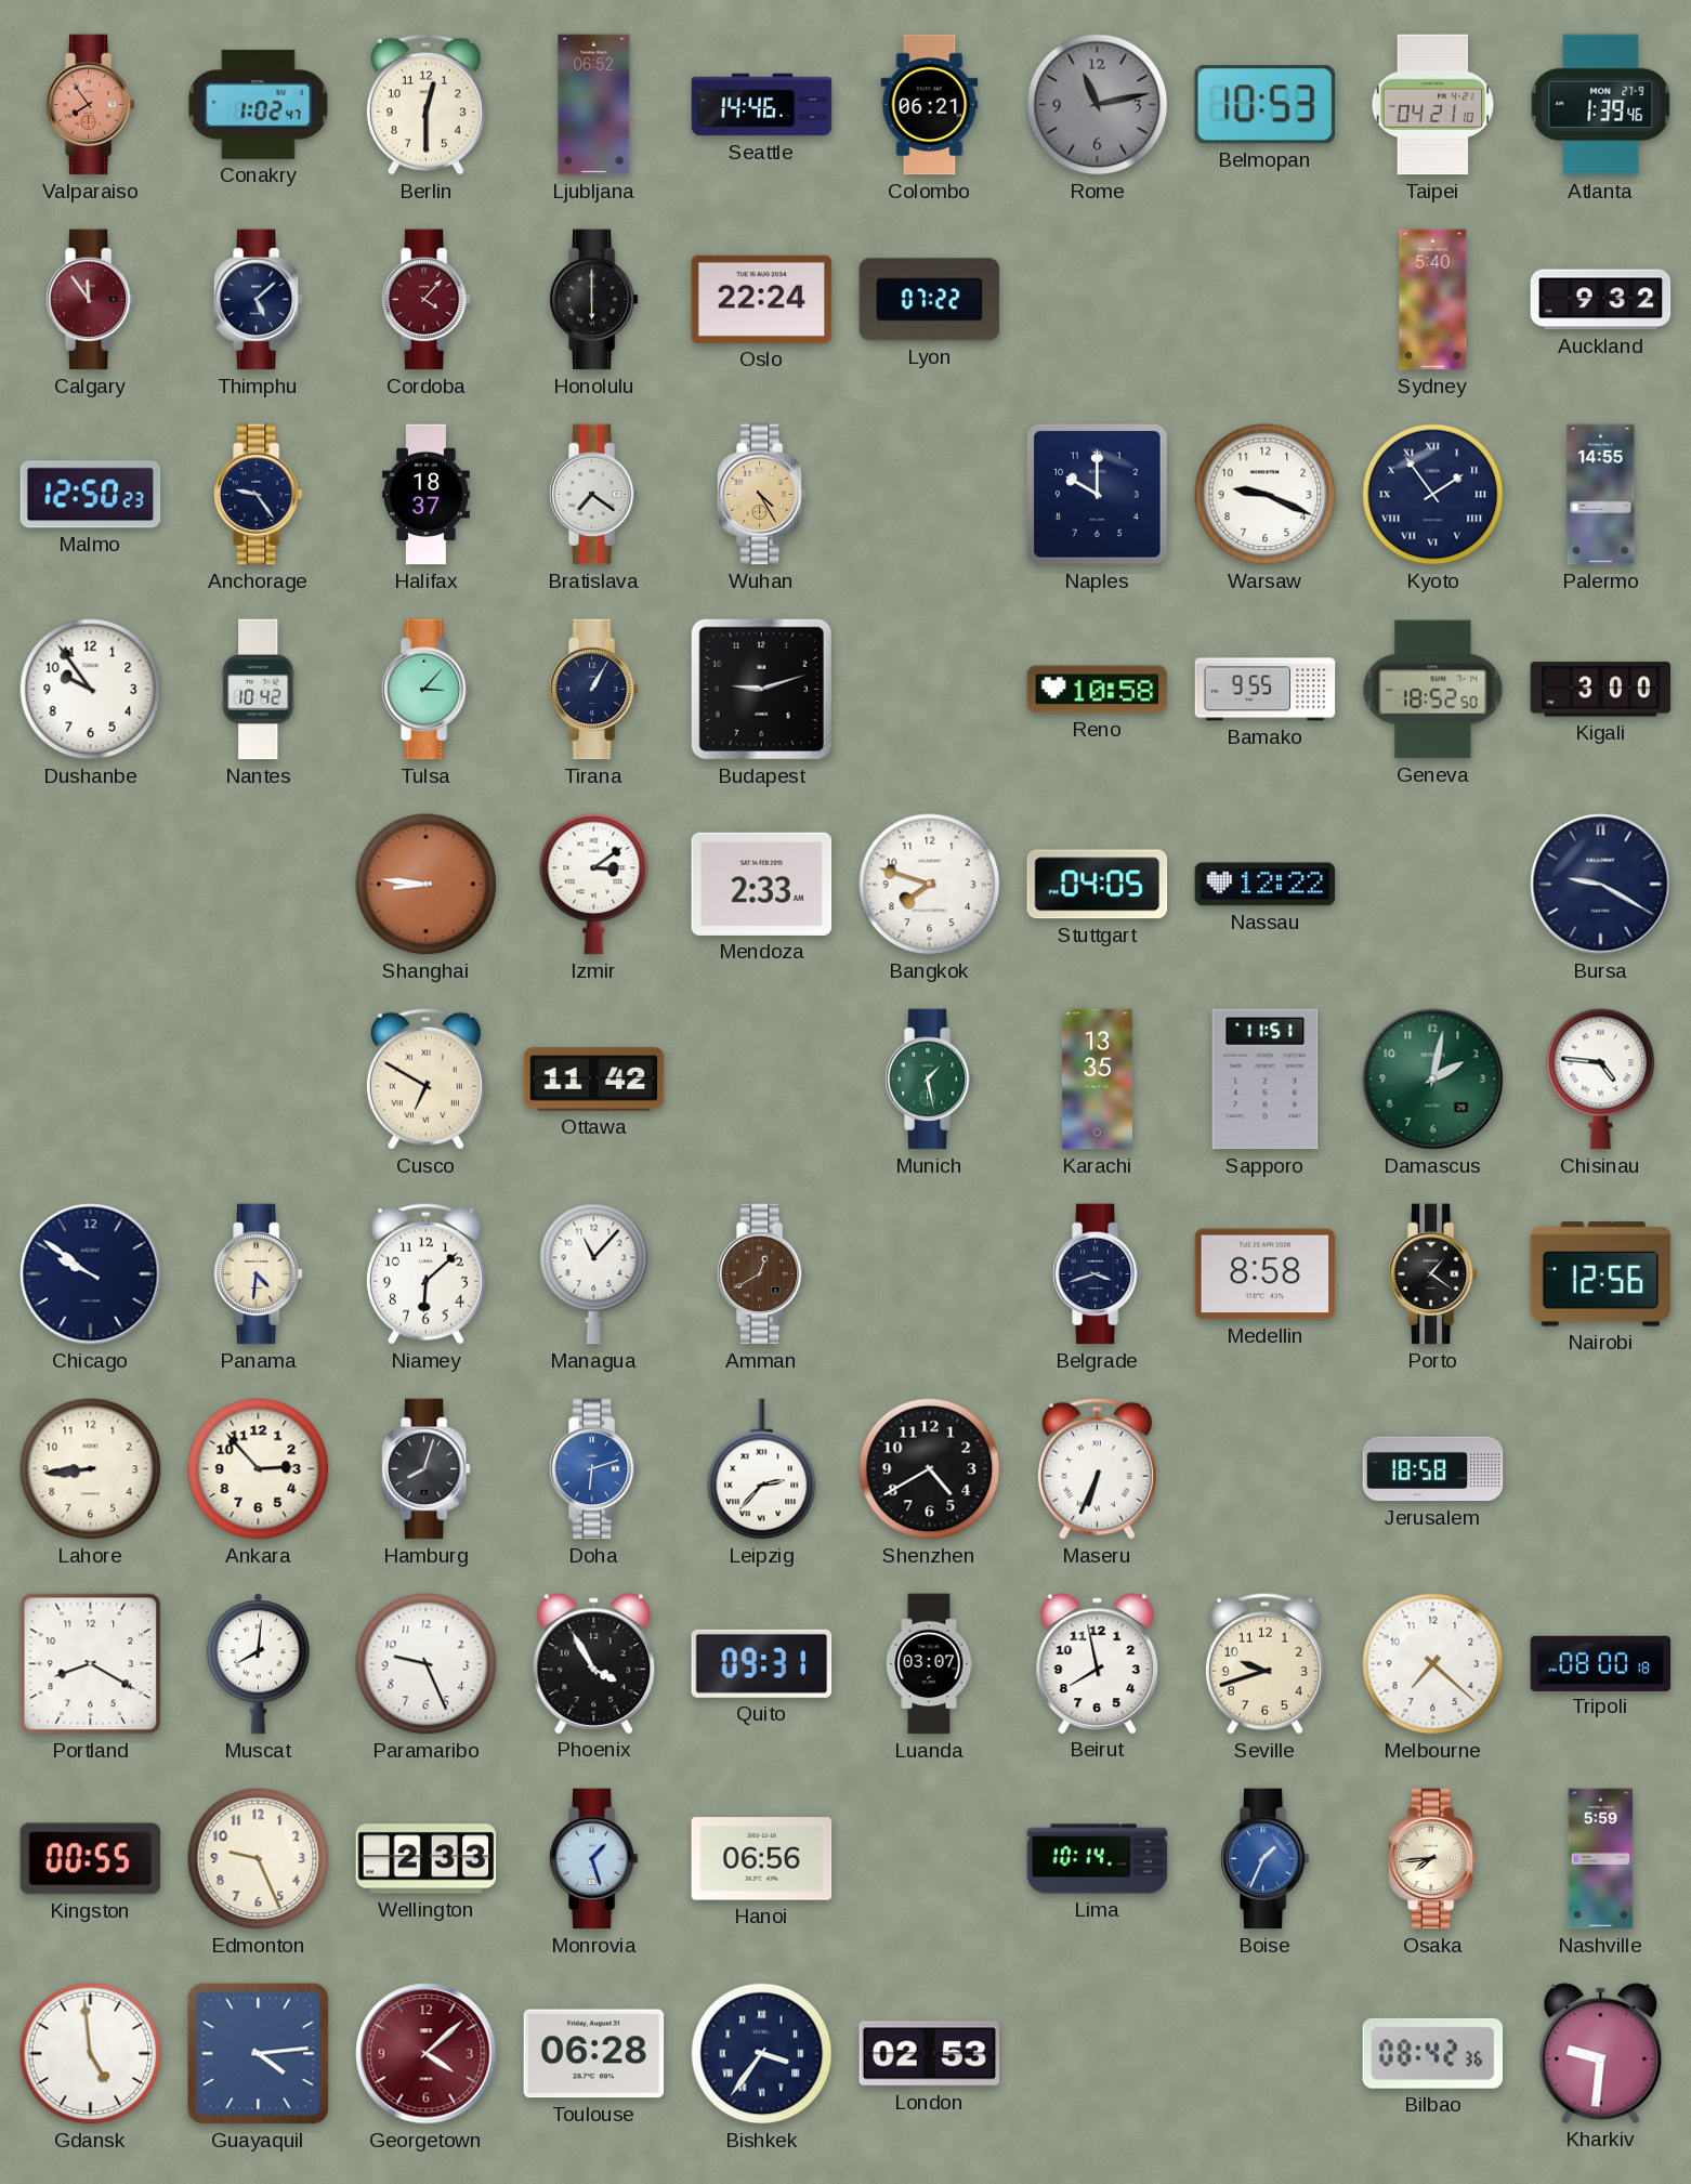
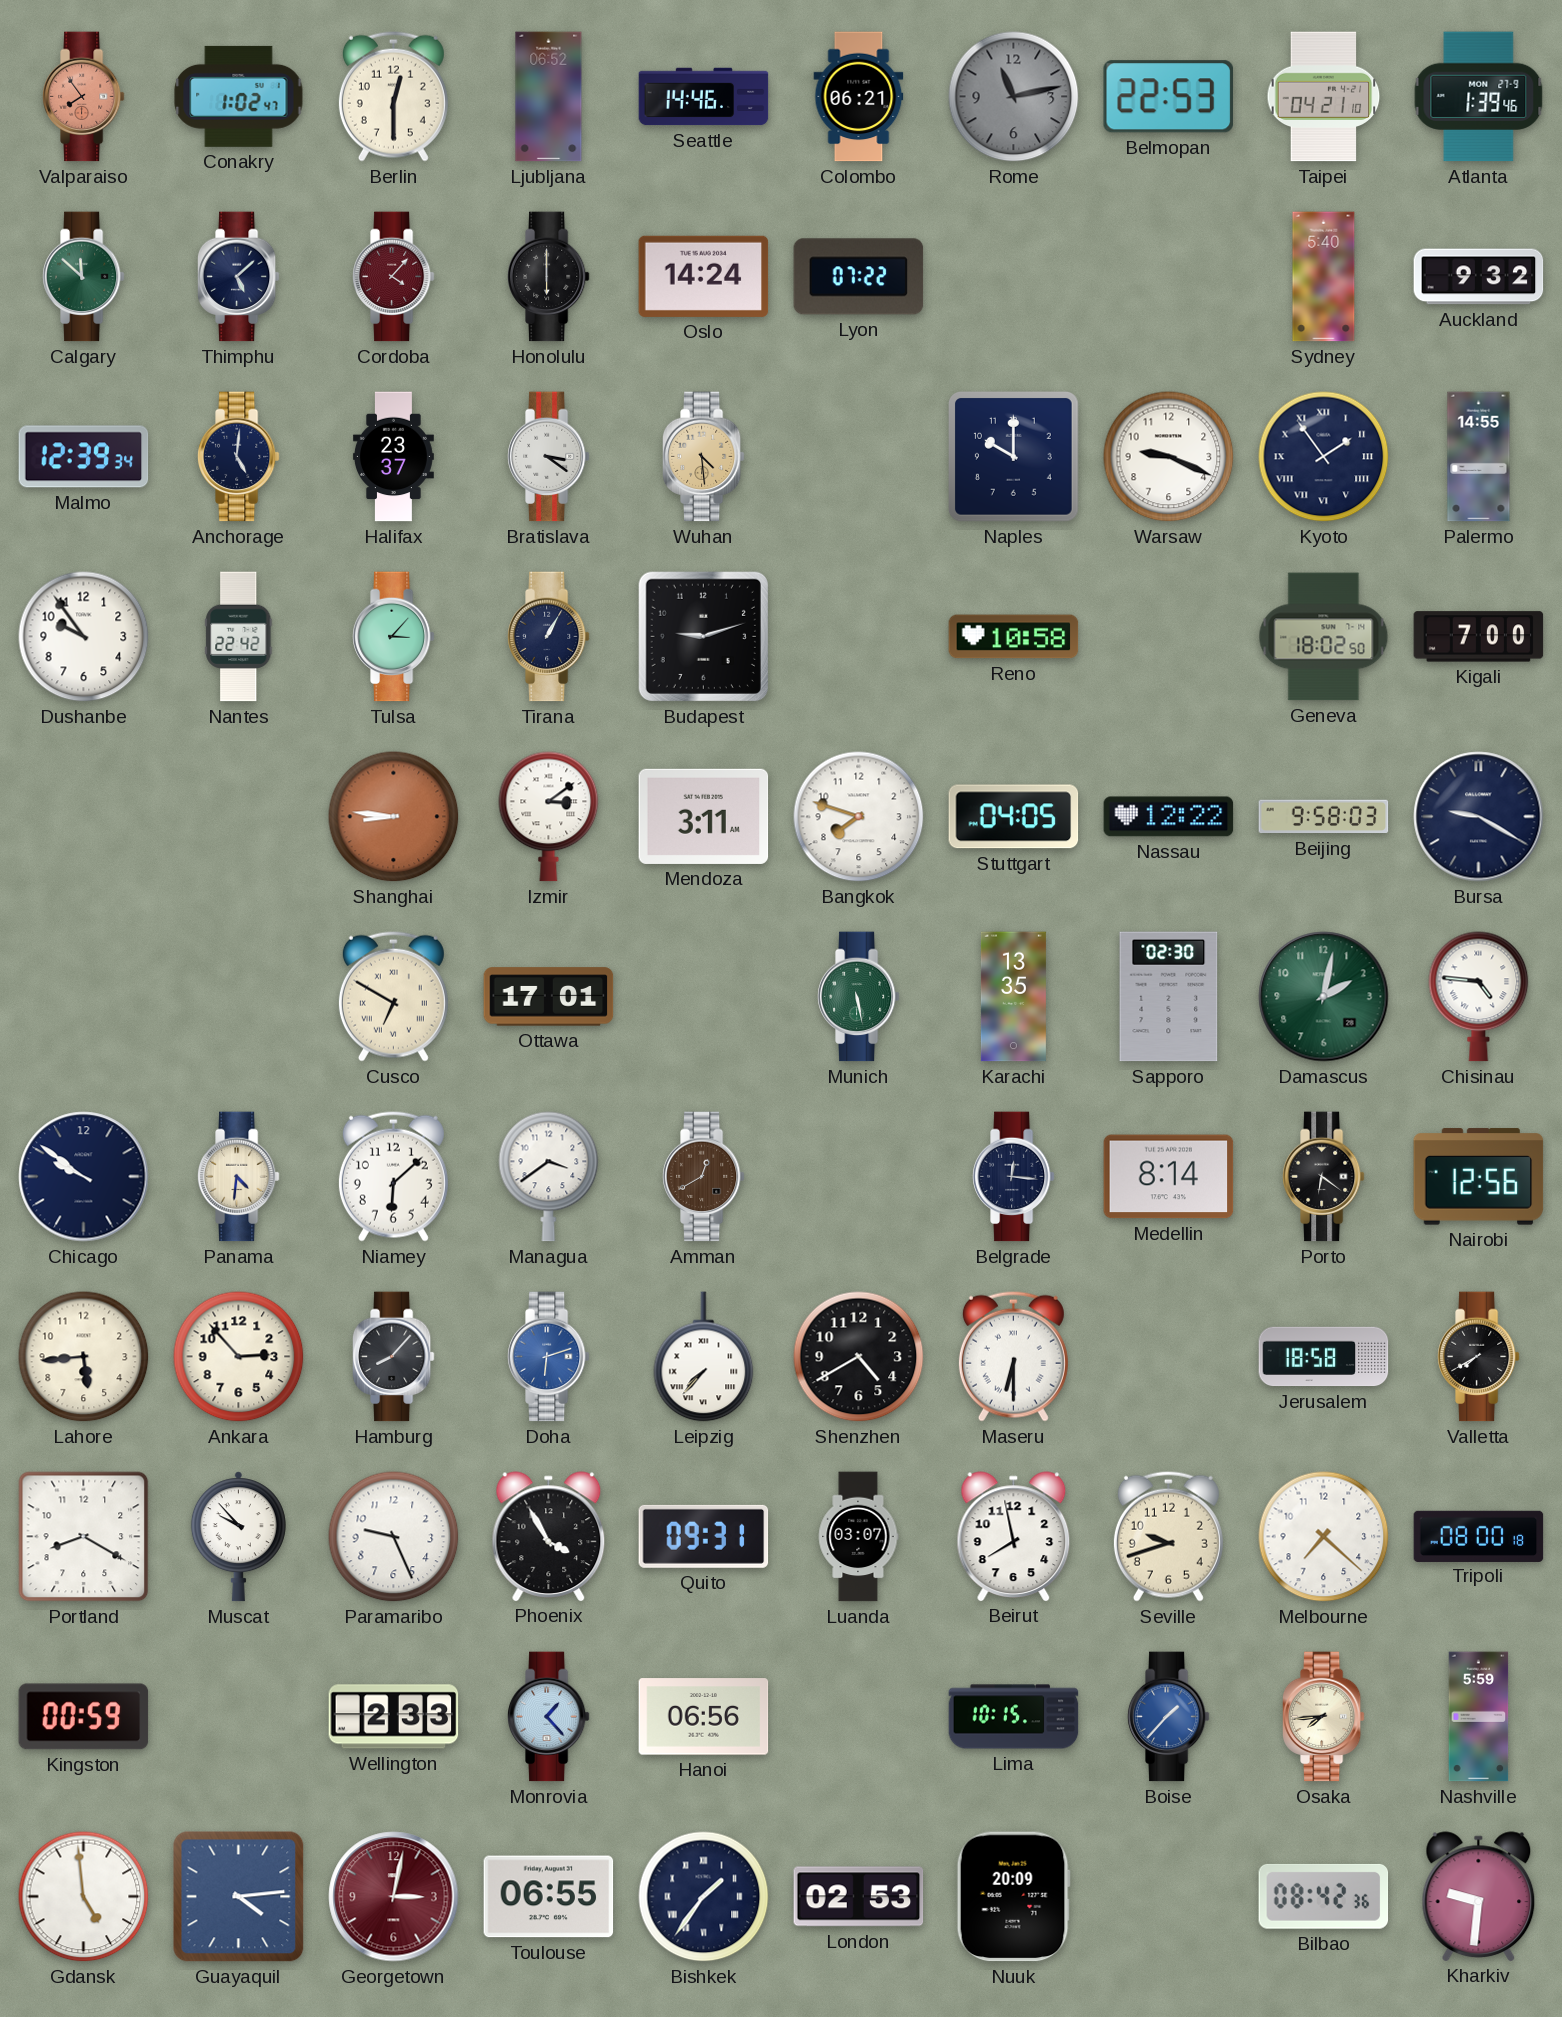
Belmopan: 10:53 -> 22:53 (1168, 97)
Calgary: 11:54 -> 11:52 (83, 277)
Calgary dial: burgundy -> green (83, 277)
Oslo: 22:24 -> 14:24 (704, 276)
Malmo: 12:50 -> 12:39 (84, 457)
Anchorage: 9:24 -> 5:01 (238, 457)
Halifax: 18:37 -> 23:37 (393, 457)
Bratislava: 7:21 -> 3:21 (548, 457)
Wuhan: 4:25 -> 4:29 (703, 457)
Nantes: 10:42 -> 22:42 (239, 637)
Bamako: 9:55 -> none (1266, 690)
Geneva: 18:52 -> 18:02 (1324, 637)
Kigali: 3:00 -> 7:00 (1479, 637)
Mendoza: 2:33 -> 3:11 (704, 816)
Beijing: none -> 9:58 (1324, 817)
Ottawa: 11:42 -> 17:01 (549, 997)
Munich: 1:28 -> 5:28 (858, 997)
Sapporo: 11:51 -> 02:30 (1169, 997)
Managua: 11:07 -> 3:39 (549, 1177)
Belgrade: 3:42 -> 12:16 (1013, 1177)
Medellin: 8:58 -> 8:14 (1169, 1177)
Porto: 1:21 -> 6:21 (1323, 1177)
Lahore: 8:44 -> 5:44 (84, 1357)
Hamburg: 8:03 -> 8:07 (393, 1357)
Leipzig: 2:37 -> 7:37 (704, 1357)
Maseru: 6:34 -> 6:30 (1013, 1356)
Valletta: none -> 7:40 (1478, 1357)
Muscat: 8:01 -> 9:53 (238, 1537)
Kingston: 00:55 -> 00:59 (84, 1717)
Edmonton: 9:26 -> none (259, 1859)
Monrovia: 1:27 -> 1:23 (548, 1717)
Lima: 10:14 -> 10:15 (1014, 1717)
Boise: 1:34 -> 1:37 (1168, 1717)
Georgetown: 4:08 -> 3:02 (394, 1897)
Toulouse: 06:28 -> 06:55 (549, 1897)
Bishkek: 3:36 -> 1:36 (704, 1897)
Nuuk: none -> 20:09 (1013, 1897)
